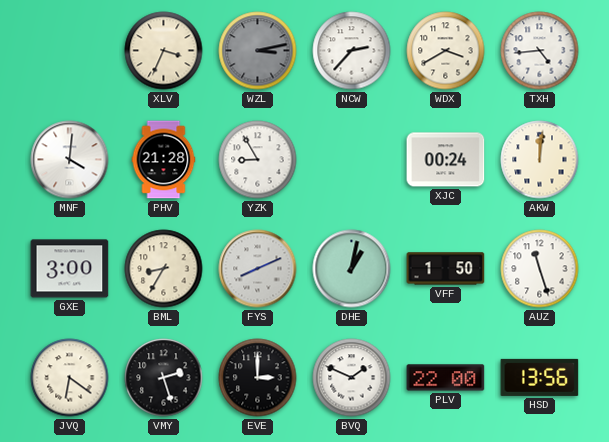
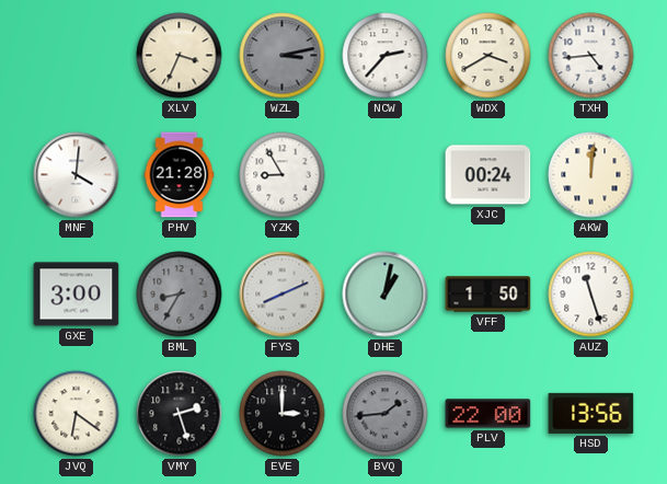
BML dial: cream -> grey (180, 295)
BVQ: 1:49 -> 1:44 (386, 414)
BVQ dial: white -> grey (386, 414)
